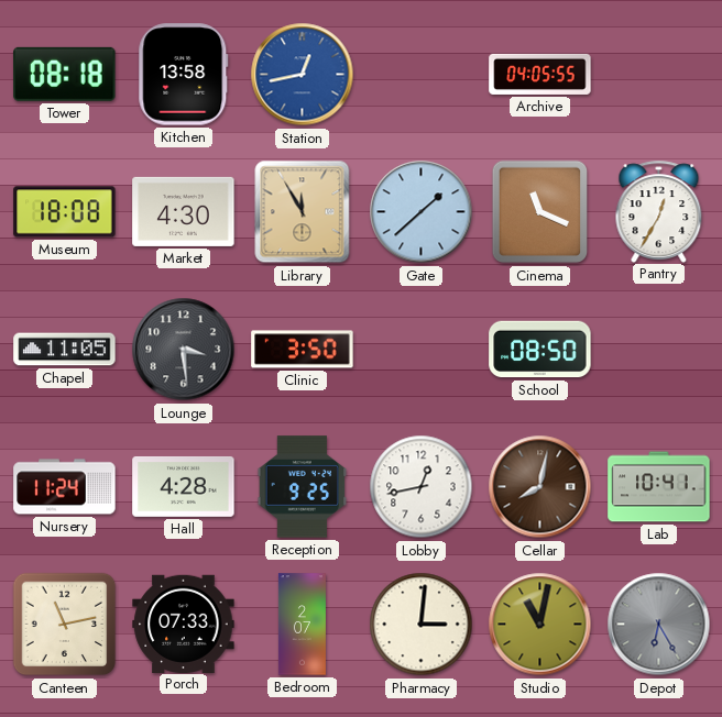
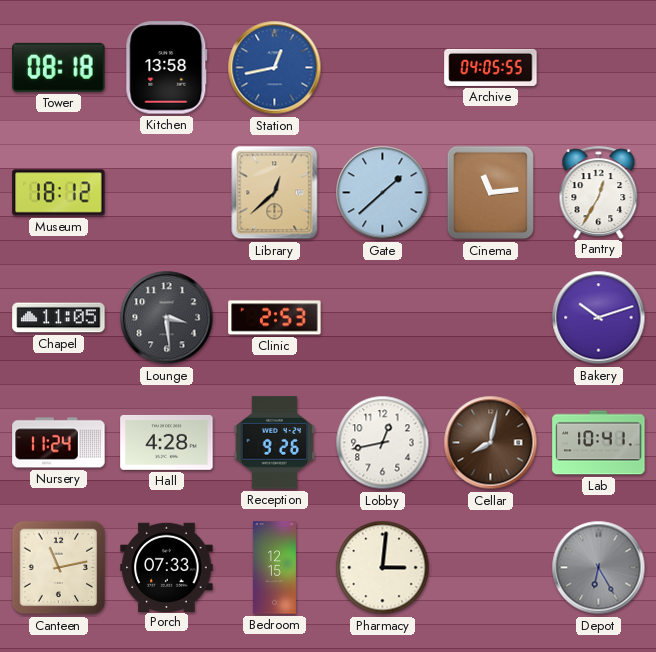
Museum: 18:08 -> 18:12 (59, 193)
Market: 4:30 -> none (184, 211)
Library: 11:55 -> 12:38 (275, 193)
Cinema: 11:19 -> 11:14 (490, 193)
Clinic: 3:50 -> 2:53 (275, 318)
School: 08:50 -> none (540, 350)
Bakery: none -> 10:12 (599, 318)
Reception: 9:25 -> 9:26 (275, 443)
Bedroom: 2:07 -> 12:15 (274, 568)
Studio: 11:02 -> none (540, 625)
